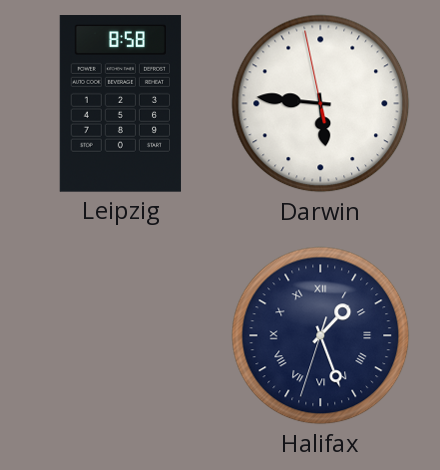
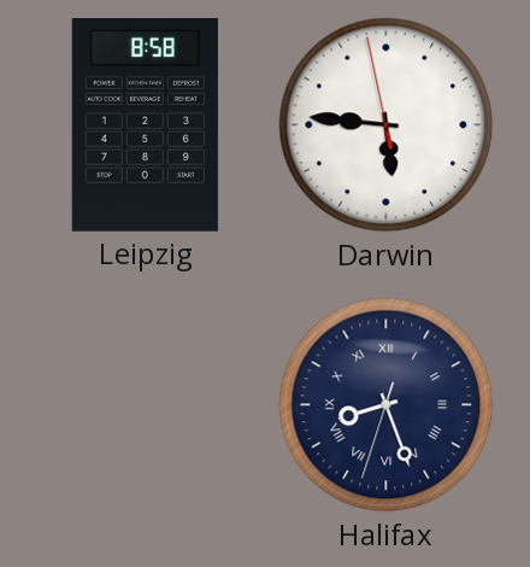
Halifax: 1:26 -> 8:26 (387, 405)
